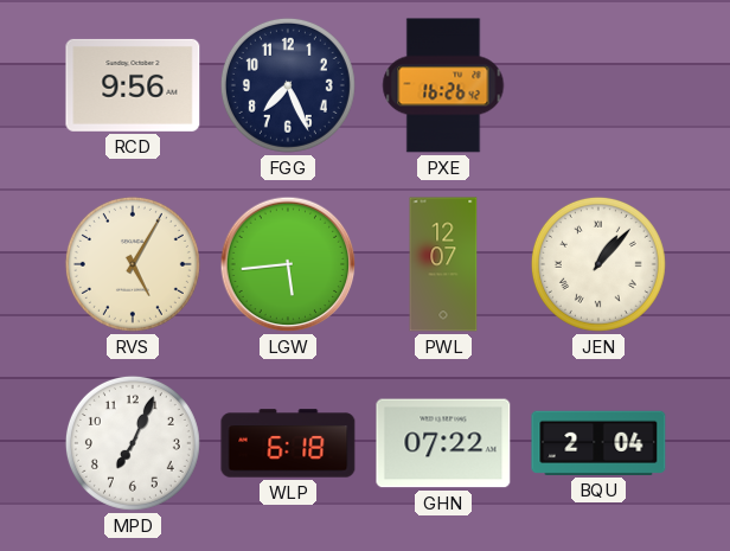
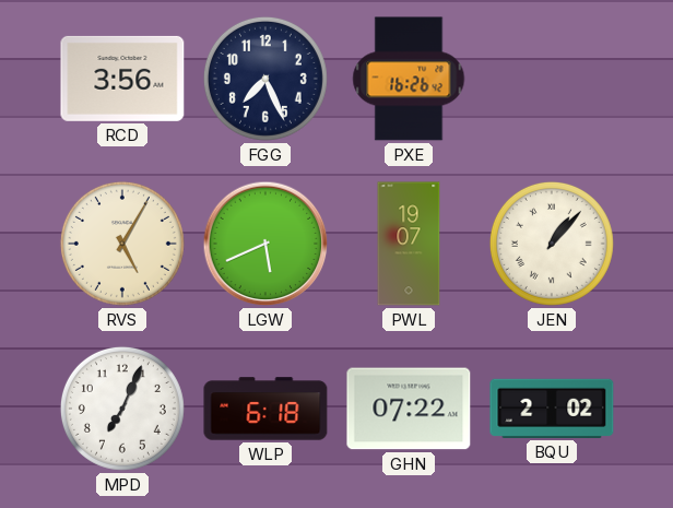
RCD: 9:56 -> 3:56 (122, 79)
LGW: 5:44 -> 5:41 (265, 244)
PWL: 12:07 -> 19:07 (409, 244)
BQU: 2:04 -> 2:02 (552, 409)
